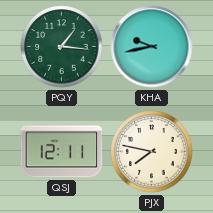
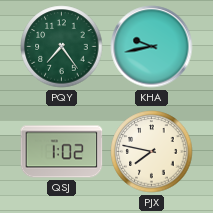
PQY: 1:16 -> 7:24 (62, 47)
QSJ: 12:11 -> 1:02 (62, 152)
